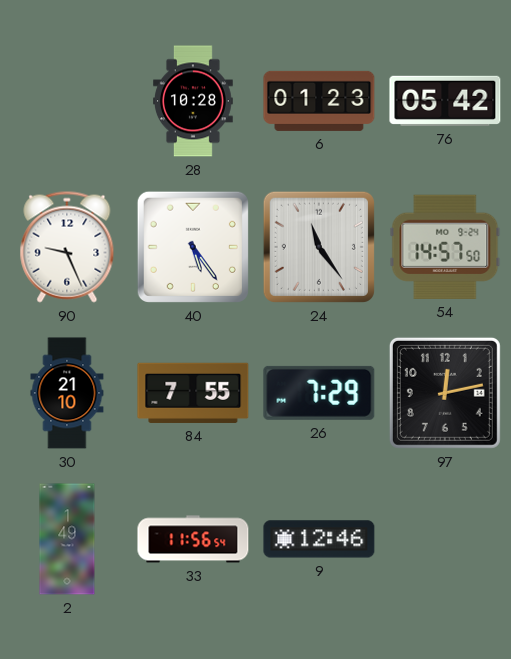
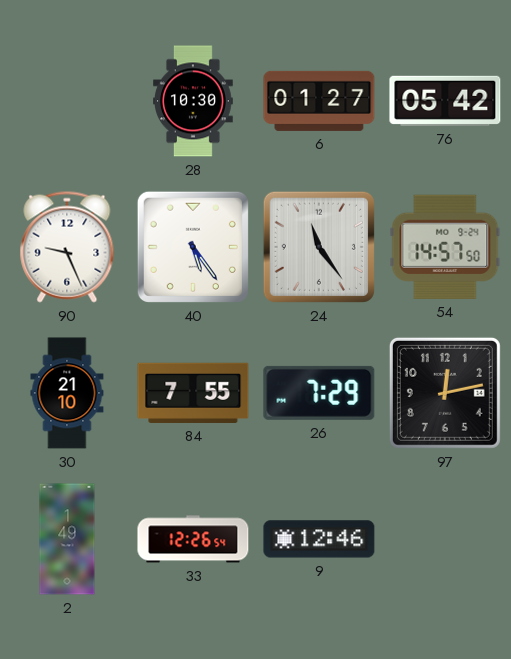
28: 10:28 -> 10:30 (194, 101)
6: 01:23 -> 01:27 (319, 101)
33: 11:56 -> 12:26 (193, 539)
